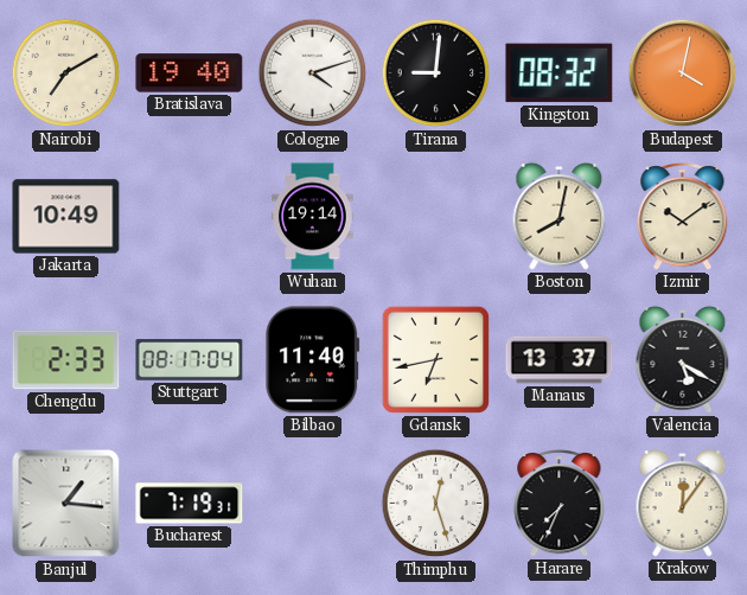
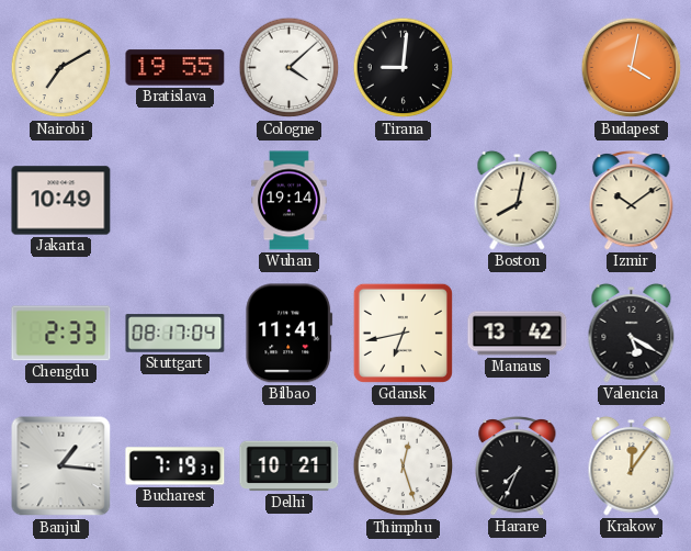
Bratislava: 19:40 -> 19:55 (175, 68)
Cologne: 4:12 -> 4:08 (290, 68)
Kingston: 08:32 -> none (560, 73)
Bilbao: 11:40 -> 11:41 (290, 334)
Manaus: 13:37 -> 13:42 (518, 334)
Delhi: none -> 10:21 (290, 466)
